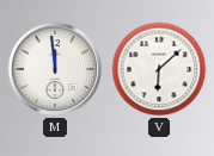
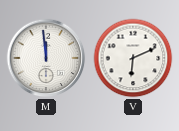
V: 6:08 -> 6:11 (133, 58)
